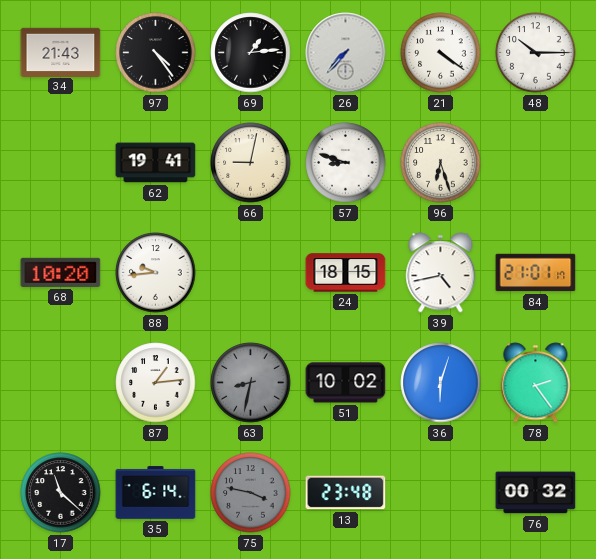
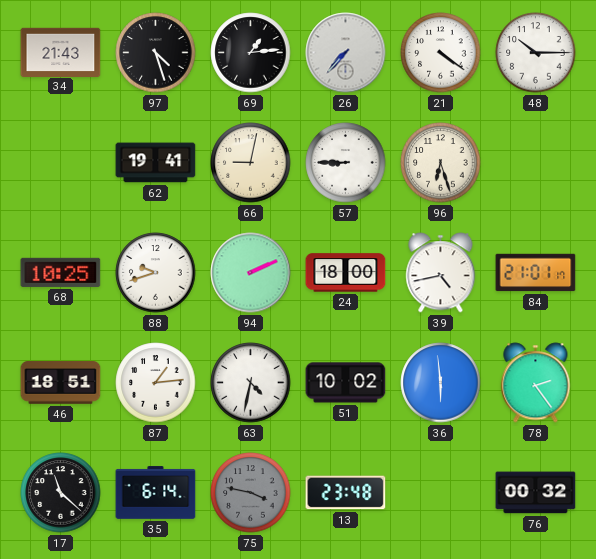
97: 4:24 -> 4:27 (156, 53)
57: 8:48 -> 8:45 (346, 163)
68: 10:20 -> 10:25 (61, 272)
88: 9:44 -> 9:42 (156, 273)
94: none -> 2:11 (251, 273)
24: 18:15 -> 18:00 (346, 273)
46: none -> 18:51 (61, 383)
63: 8:32 -> 4:32 (251, 383)
63 dial: grey -> white (251, 383)
36: 6:03 -> 5:59 (441, 383)
